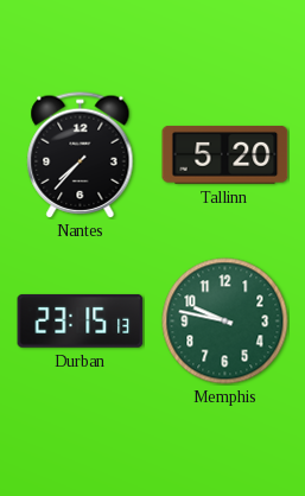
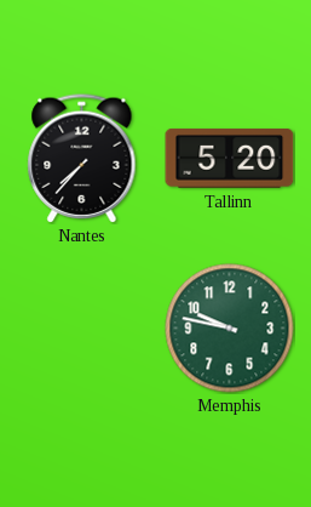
Durban: 23:15 -> none (81, 320)
